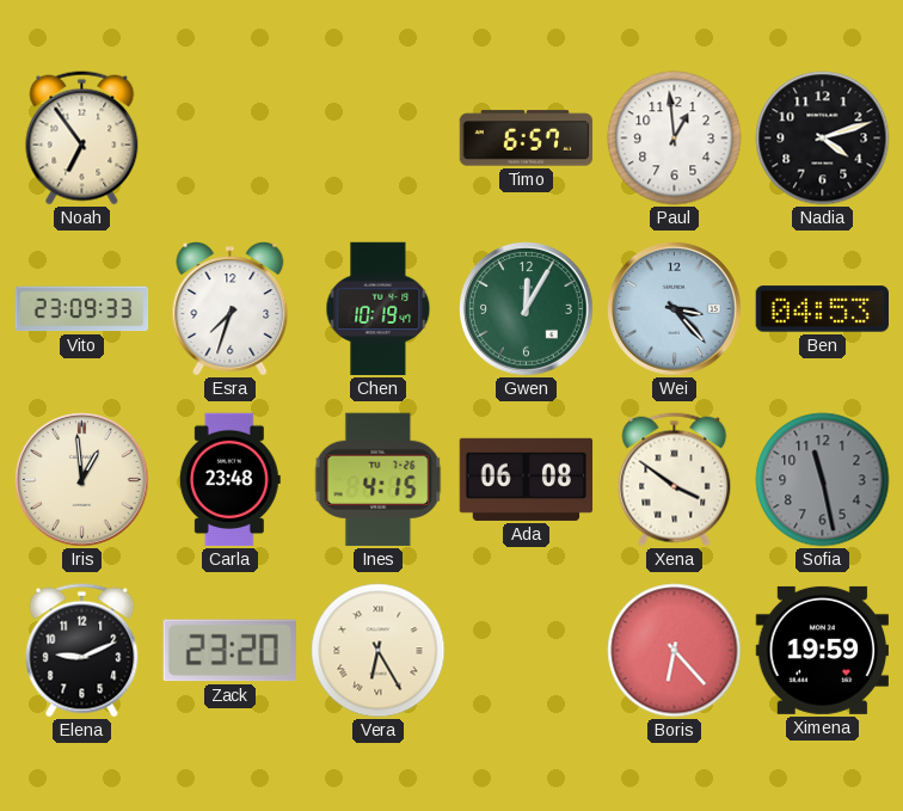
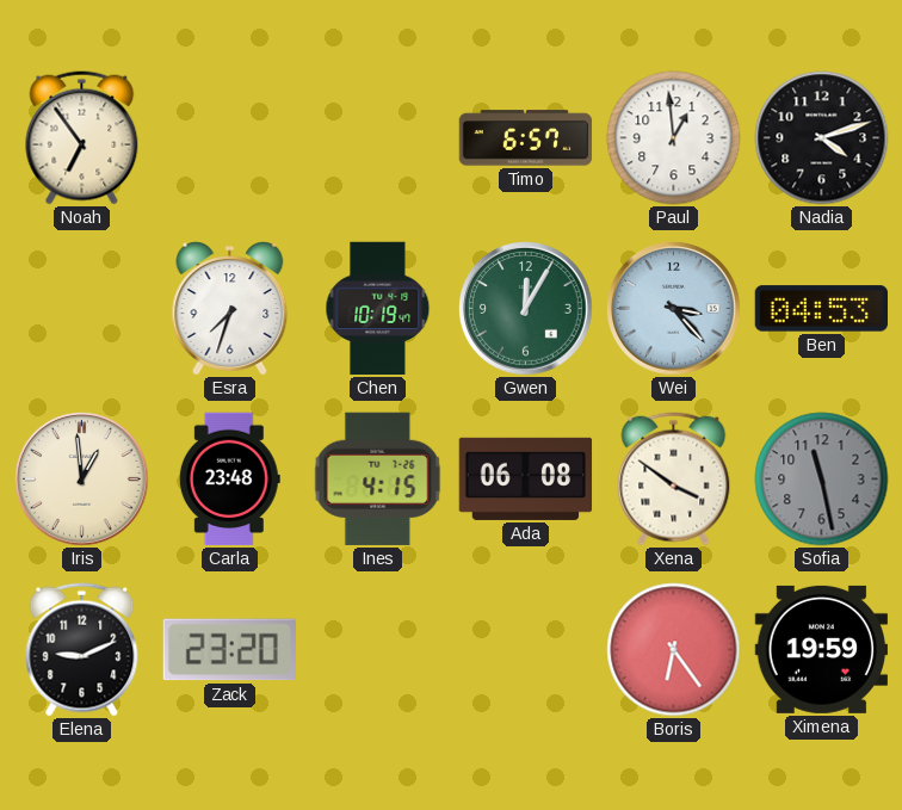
Vito: 23:09 -> none (82, 309)
Vera: 6:25 -> none (379, 651)
Boris: 6:23 -> 6:24 (674, 650)
